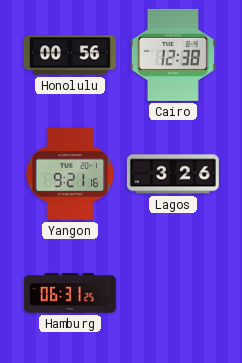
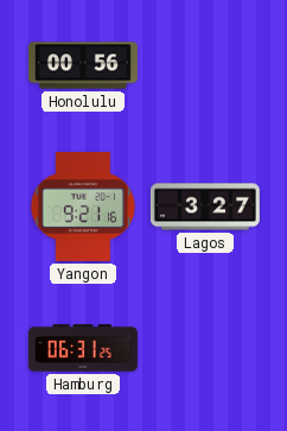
Cairo: 12:38 -> none (173, 55)
Lagos: 3:26 -> 3:27 (205, 207)
